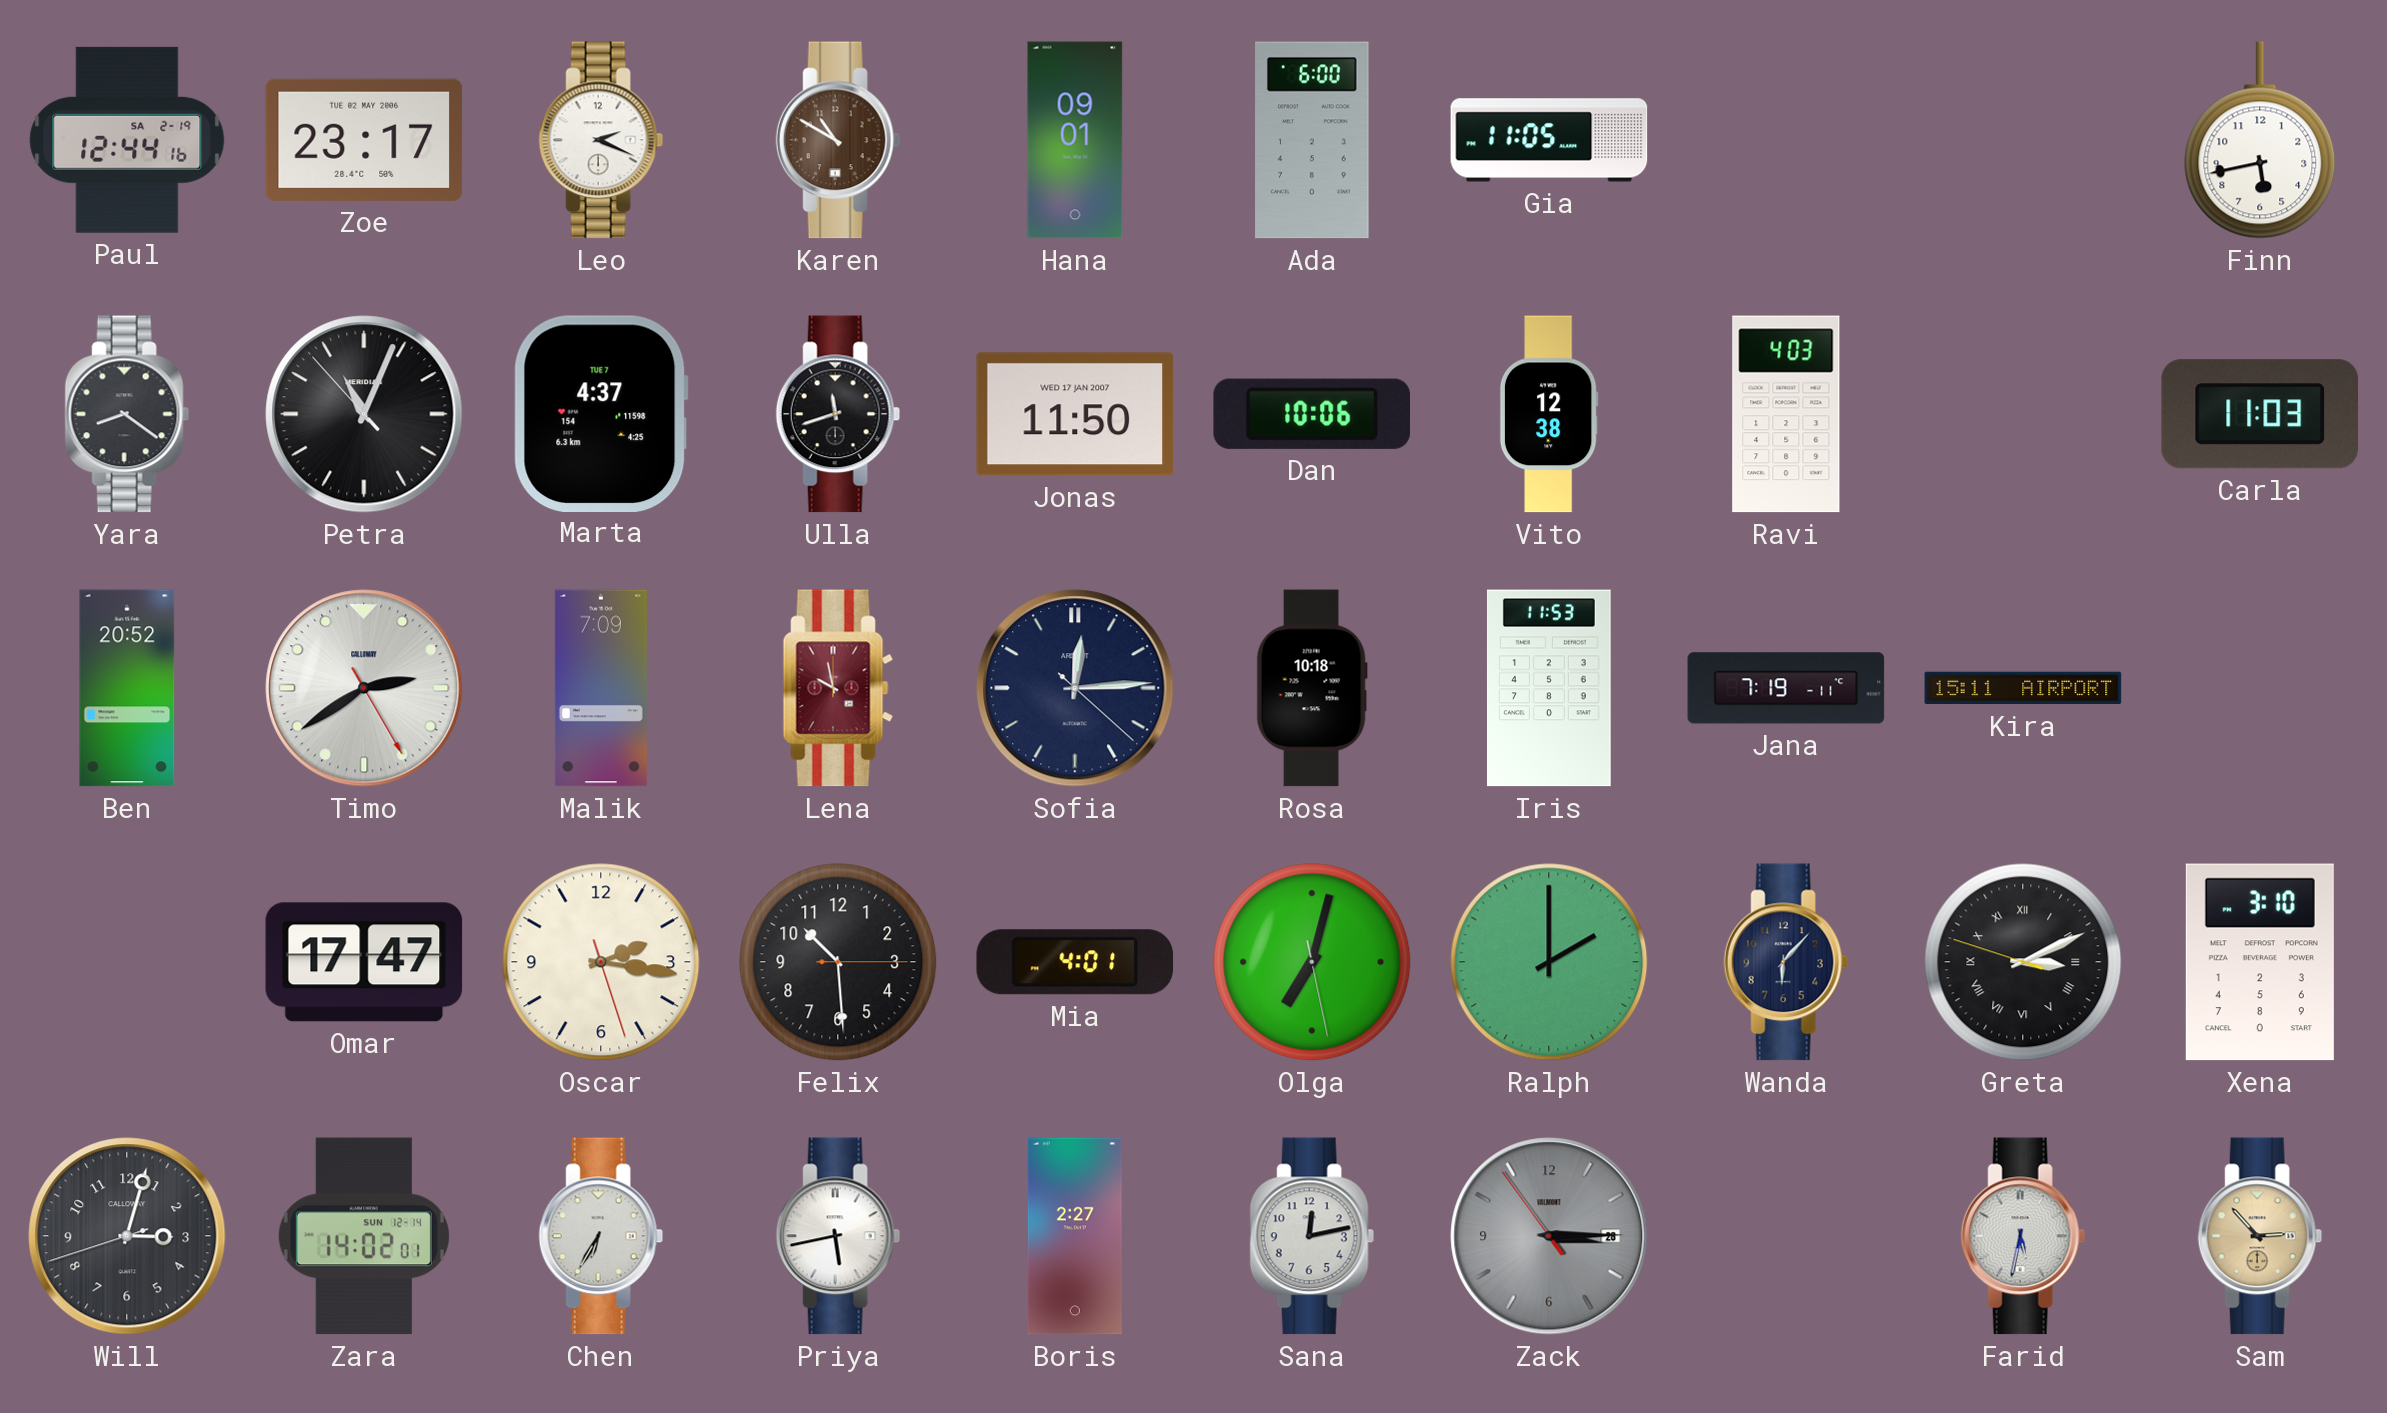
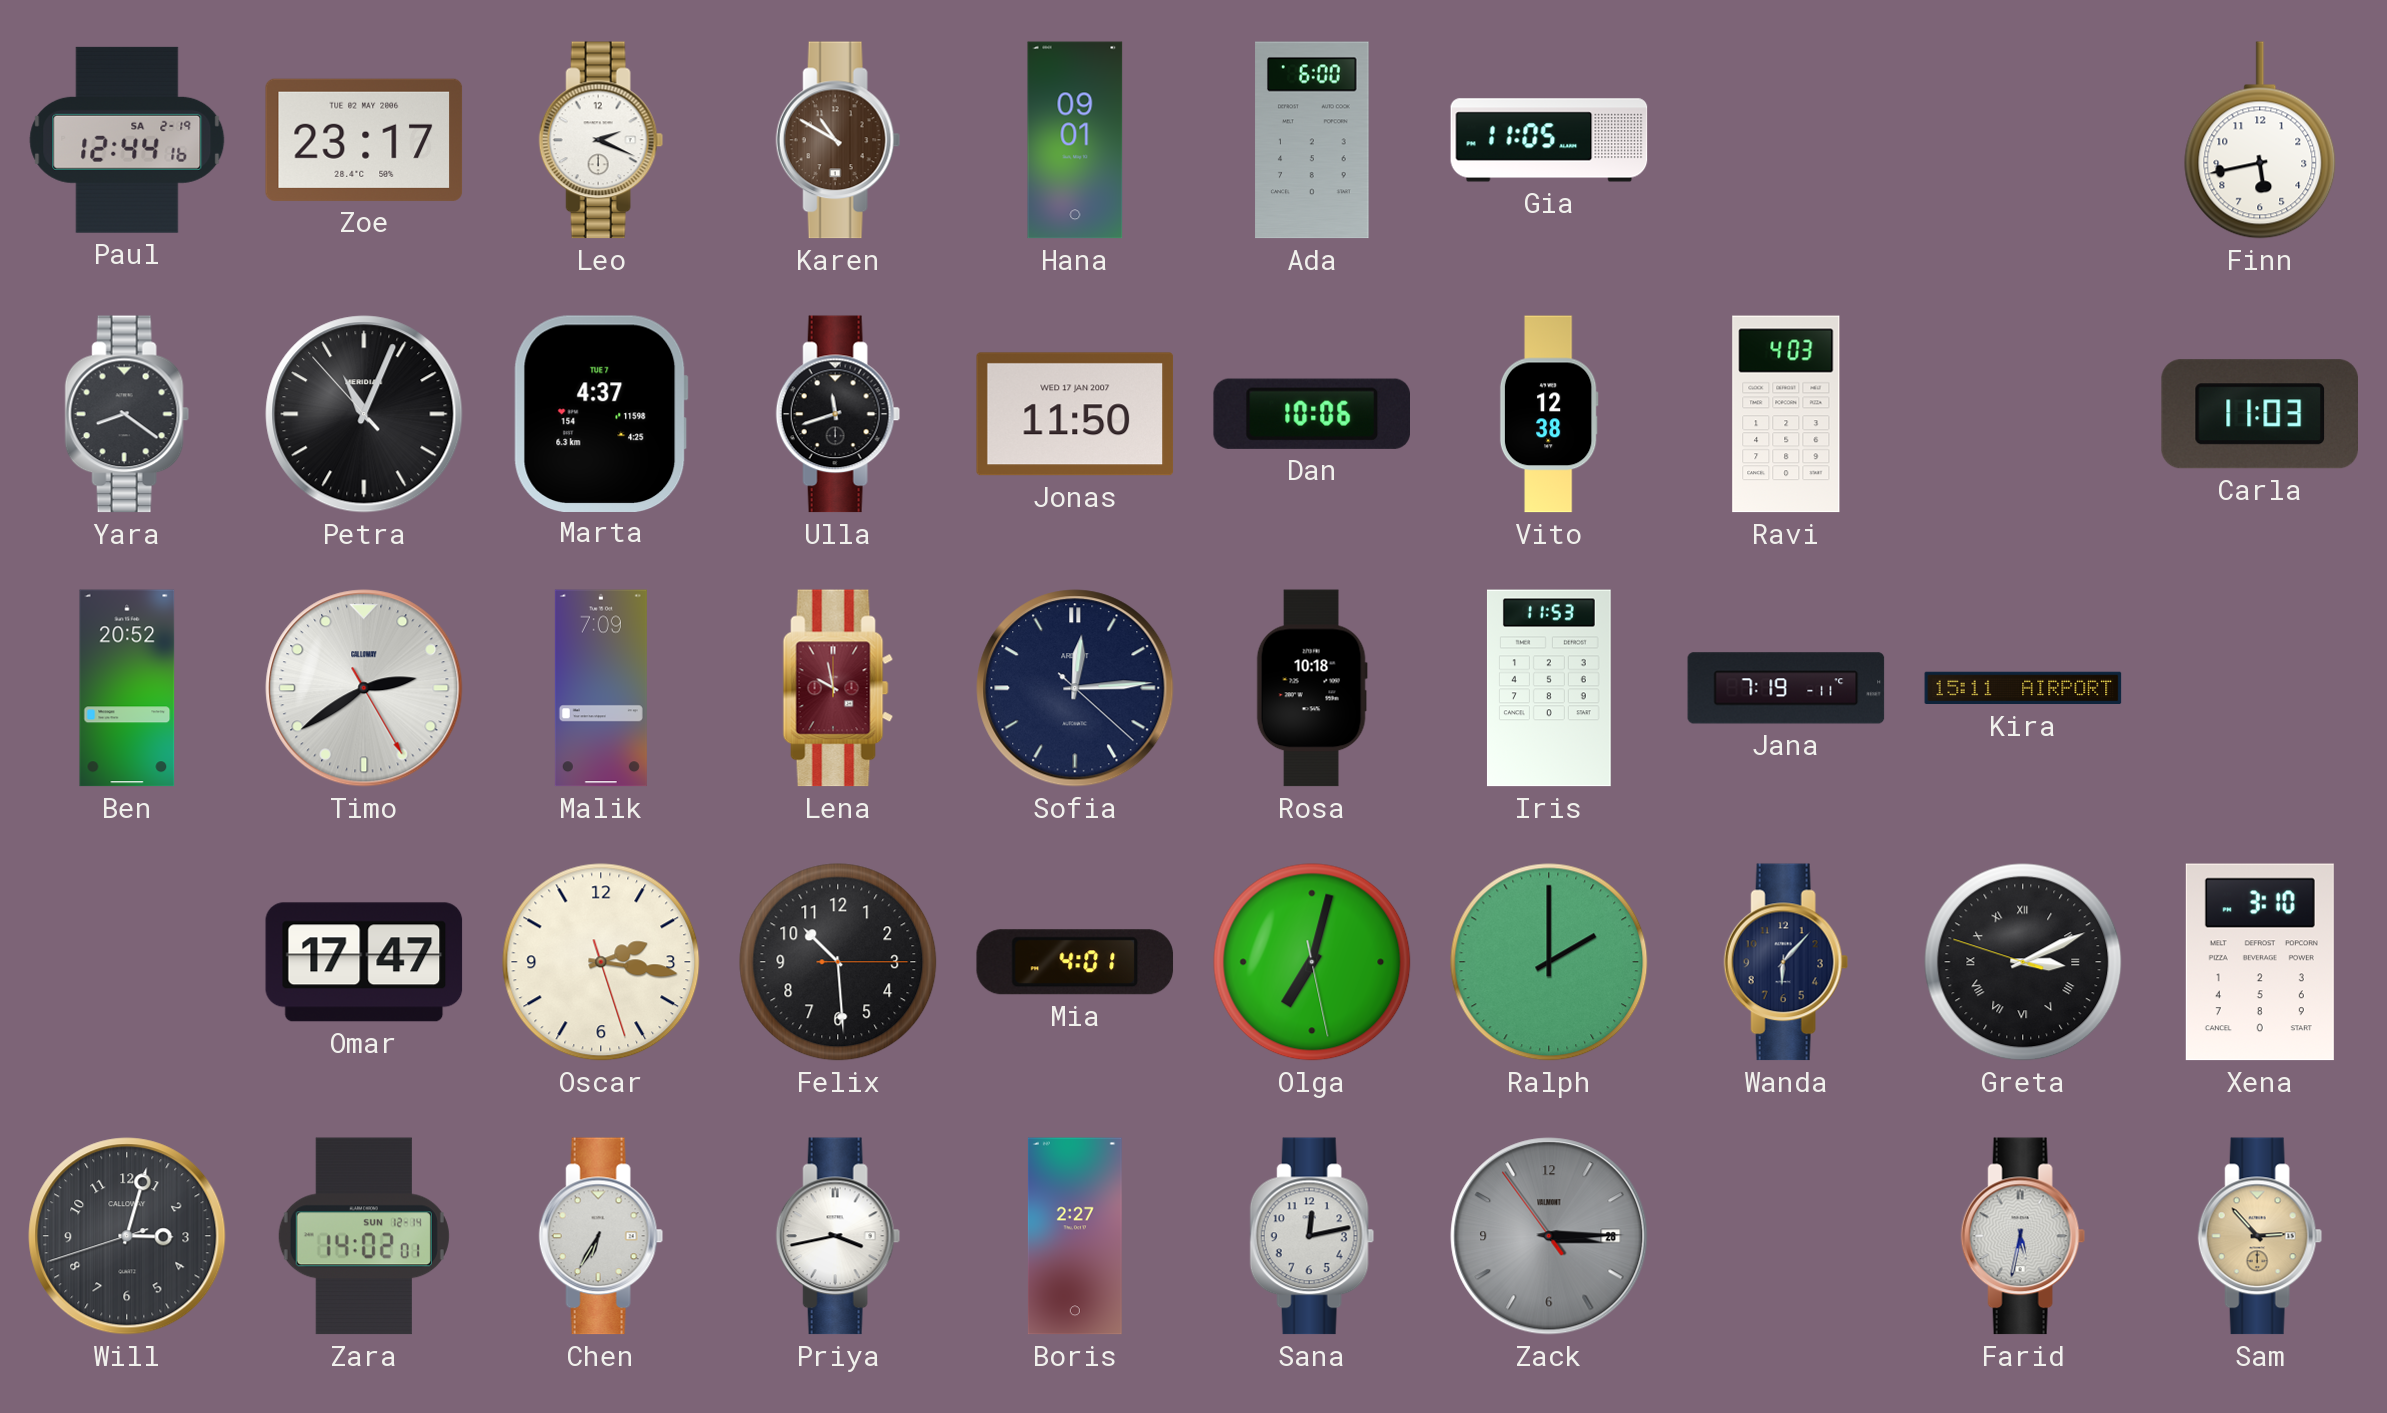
Priya: 5:43 -> 3:43 (838, 1236)
